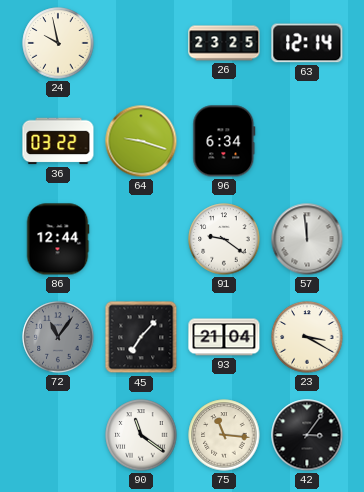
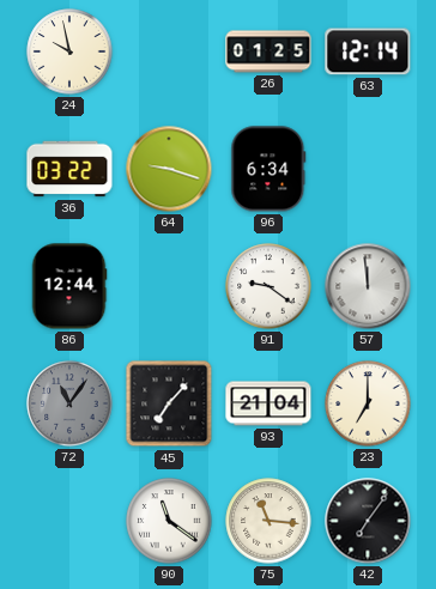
26: 23:25 -> 01:25 (268, 51)
23: 3:20 -> 7:00 (368, 403)
42: 3:06 -> 7:06 (368, 521)
